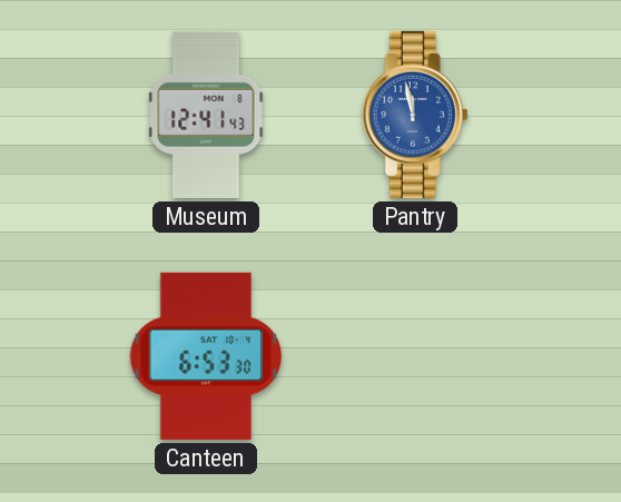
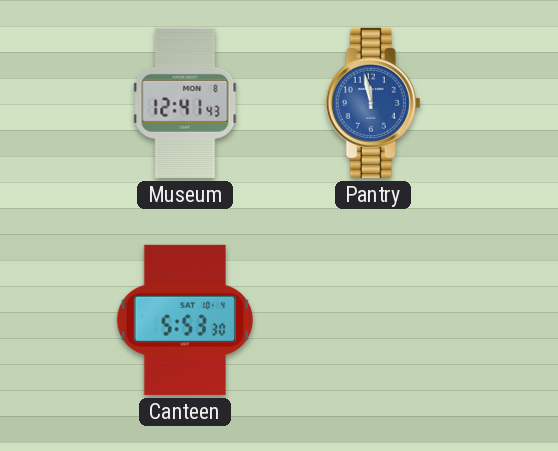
Canteen: 6:53 -> 5:53 (185, 320)
